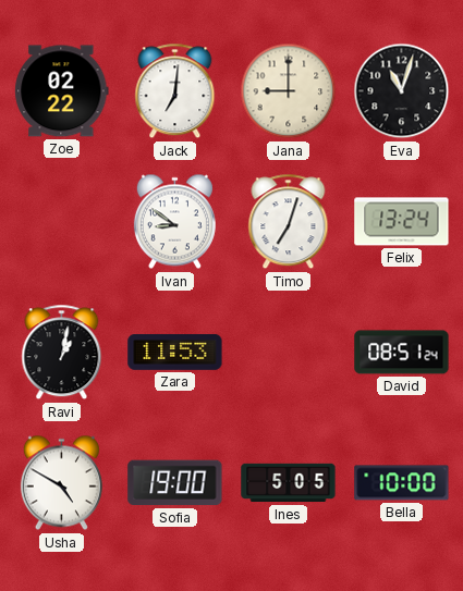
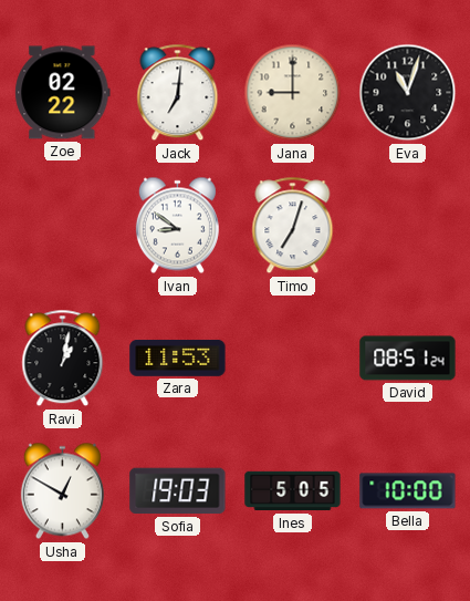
Felix: 13:24 -> none (402, 222)
Usha: 4:50 -> 12:50 (62, 491)
Sofia: 19:00 -> 19:03 (178, 491)
